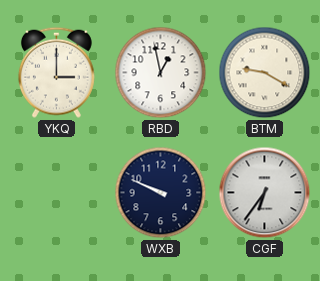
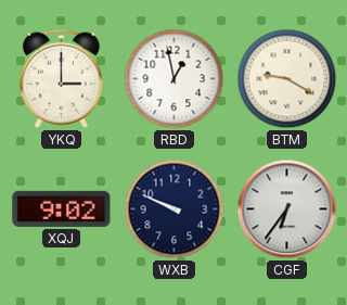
XQJ: none -> 9:02 (62, 208)
